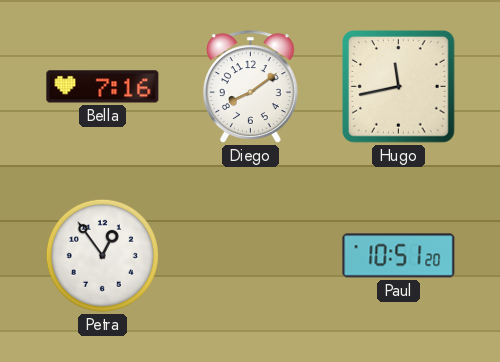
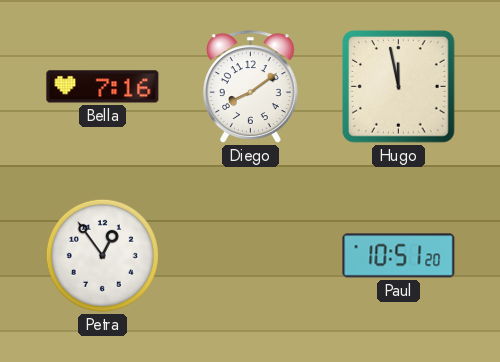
Hugo: 11:43 -> 11:58 (399, 87)
